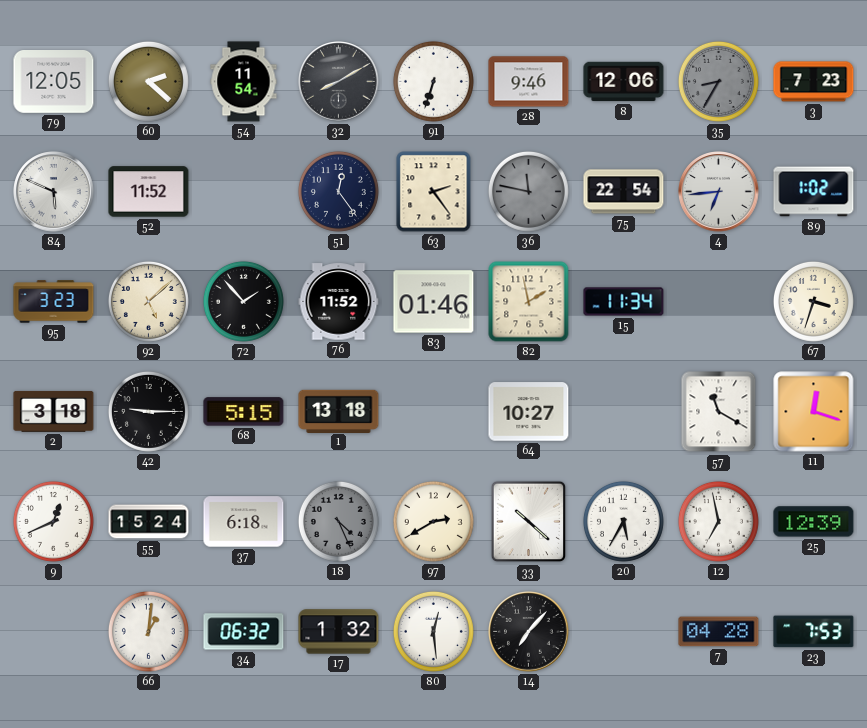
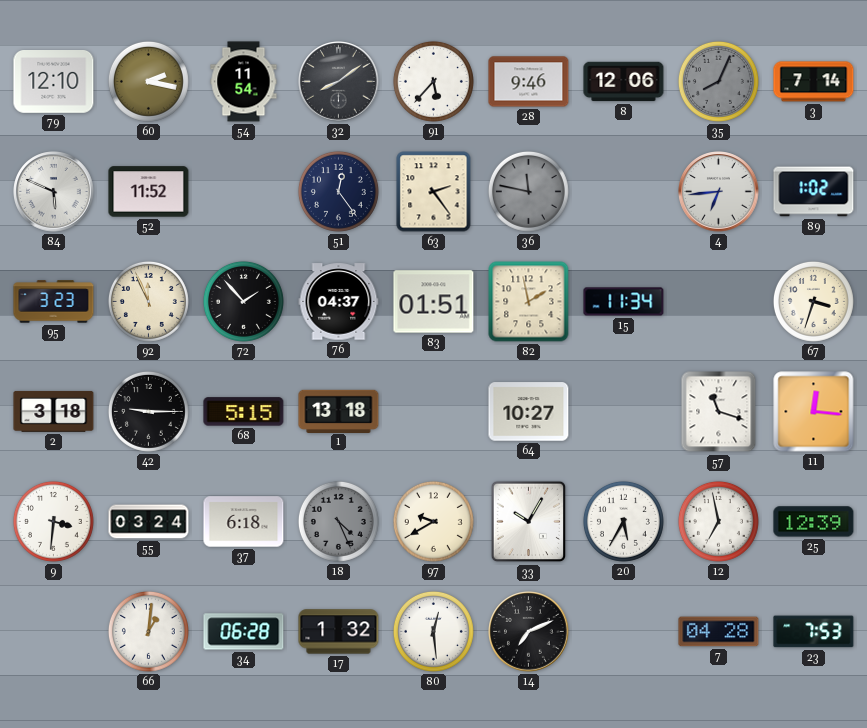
79: 12:05 -> 12:10 (54, 82)
60: 2:22 -> 2:17 (148, 81)
32: 8:10 -> 8:09 (339, 82)
91: 6:33 -> 5:37 (433, 81)
35: 8:35 -> 8:04 (718, 81)
3: 7:23 -> 7:14 (814, 82)
75: 22:54 -> none (624, 192)
92: 5:08 -> 11:56 (148, 301)
76: 11:52 -> 04:37 (339, 302)
83: 01:46 -> 01:51 (434, 302)
57: 11:20 -> 11:18 (719, 412)
11: 12:18 -> 12:16 (814, 412)
9: 12:41 -> 3:31 (53, 521)
55: 15:24 -> 03:24 (149, 522)
97: 2:40 -> 9:40 (433, 521)
33: 10:22 -> 10:05 (529, 522)
34: 06:32 -> 06:28 (244, 632)
14: 7:07 -> 7:11 (529, 632)
